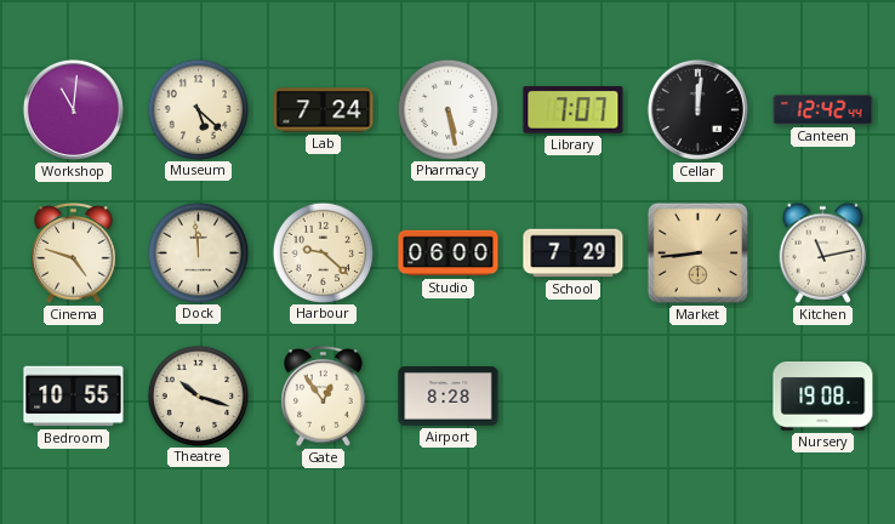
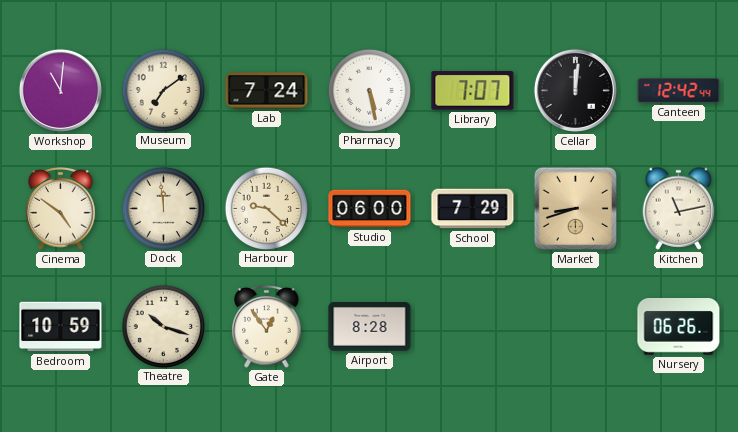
Museum: 5:22 -> 7:09 (163, 90)
Cinema: 4:48 -> 4:51 (61, 209)
Market: 8:44 -> 8:42 (575, 208)
Bedroom: 10:55 -> 10:59 (61, 327)
Nursery: 19:08 -> 06:26 (679, 327)
